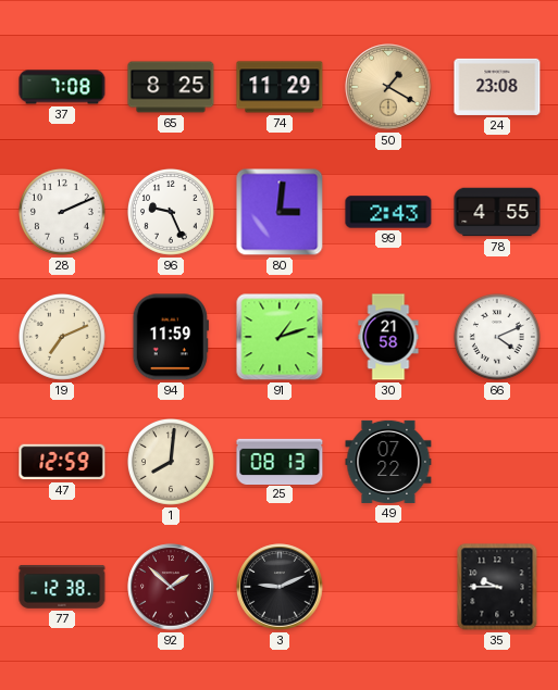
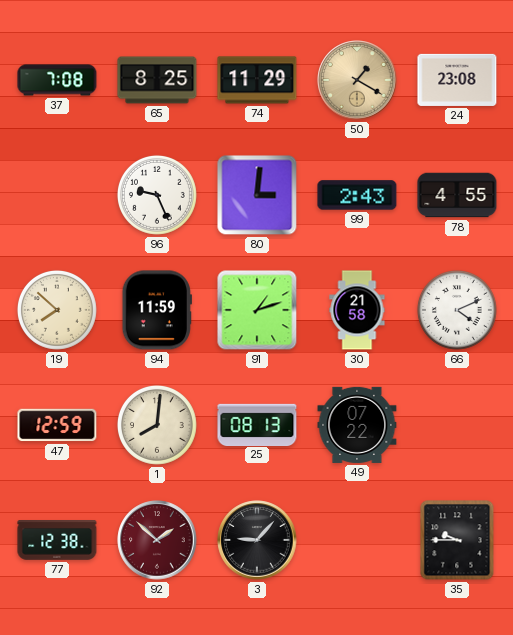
28: 2:11 -> none (62, 212)
19: 7:11 -> 7:52 (57, 310)
3: 9:11 -> 9:07 (257, 540)
